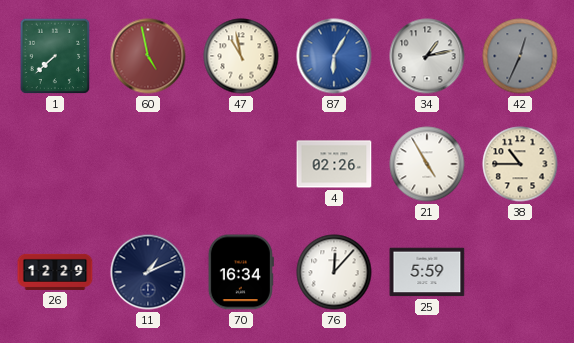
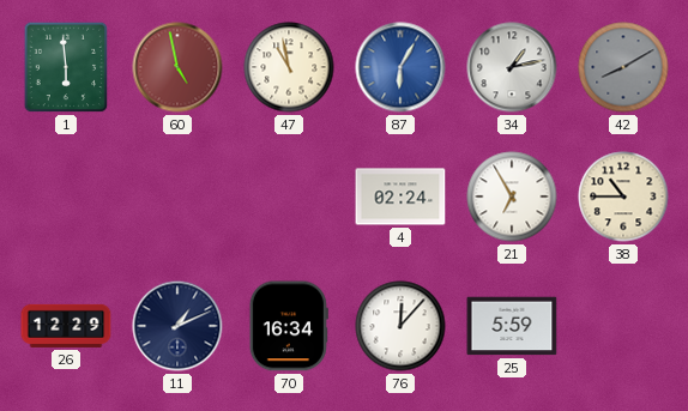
1: 7:38 -> 5:59 (66, 67)
42: 12:34 -> 8:10 (623, 67)
4: 02:26 -> 02:24 (400, 197)
21: 4:55 -> 6:55 (512, 197)
